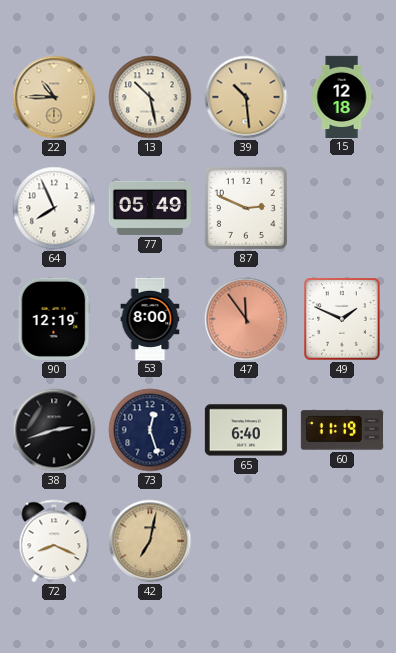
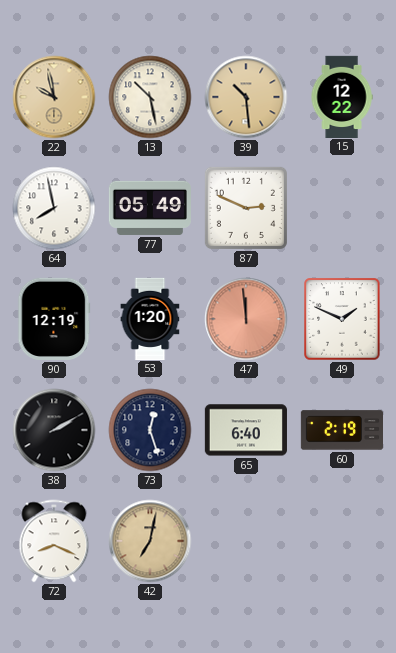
22: 10:45 -> 9:58 (54, 97)
15: 12:18 -> 12:22 (342, 96)
64: 7:56 -> 7:58 (54, 208)
53: 8:00 -> 1:20 (150, 318)
47: 11:54 -> 11:59 (246, 319)
38: 2:42 -> 2:10 (54, 430)
60: 11:19 -> 2:19 (341, 430)
